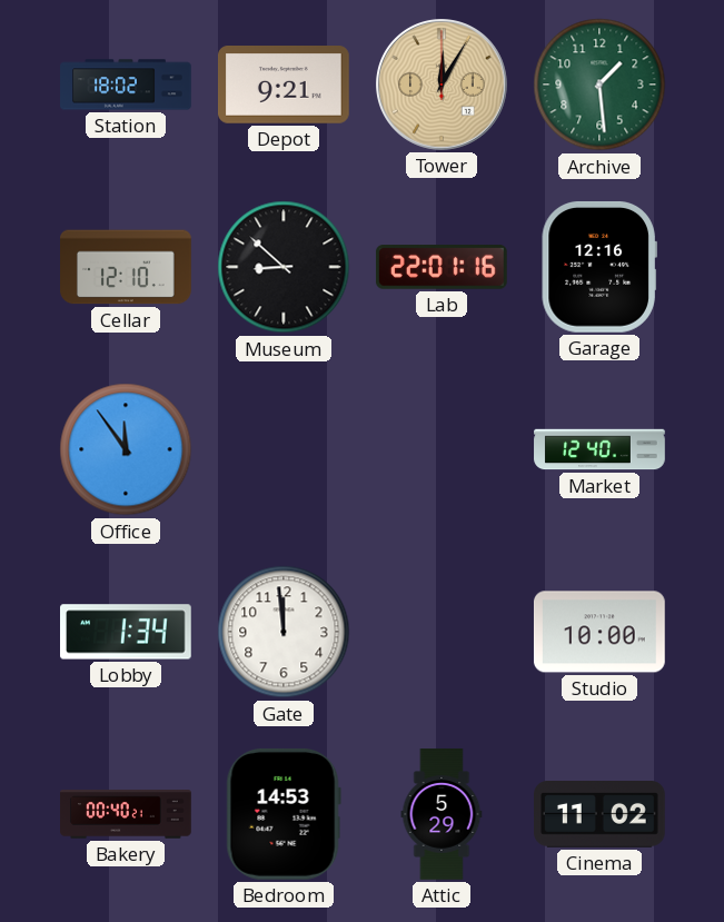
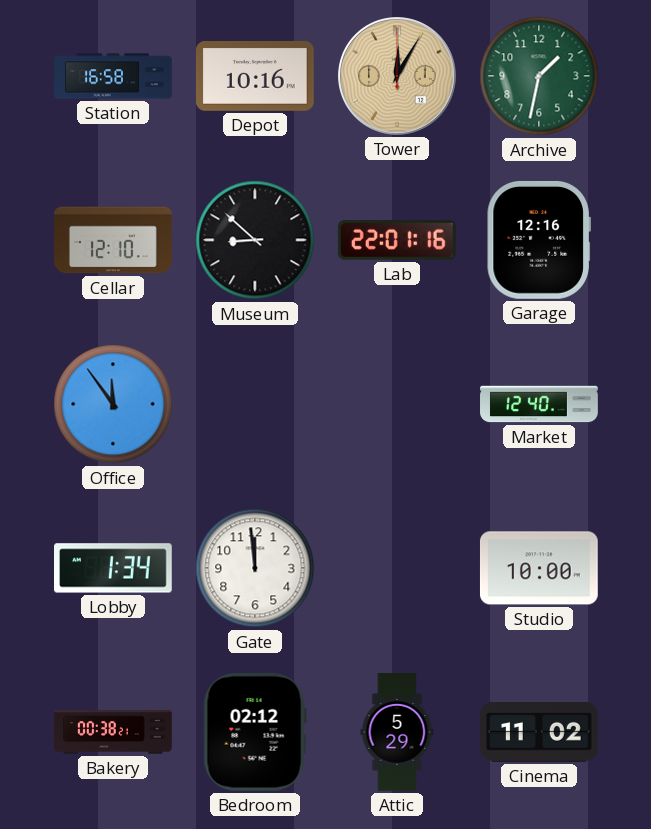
Station: 18:02 -> 16:58 (113, 76)
Depot: 9:21 -> 10:16 (256, 77)
Archive: 1:29 -> 1:32 (539, 76)
Bakery: 00:40 -> 00:38 (113, 732)
Bedroom: 14:53 -> 02:12 (255, 732)
